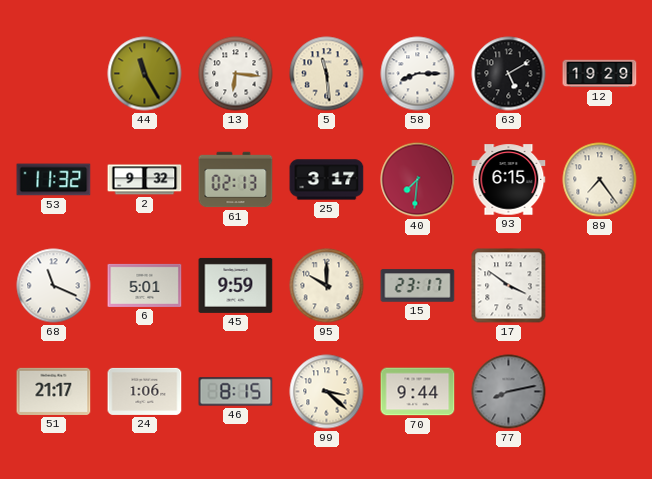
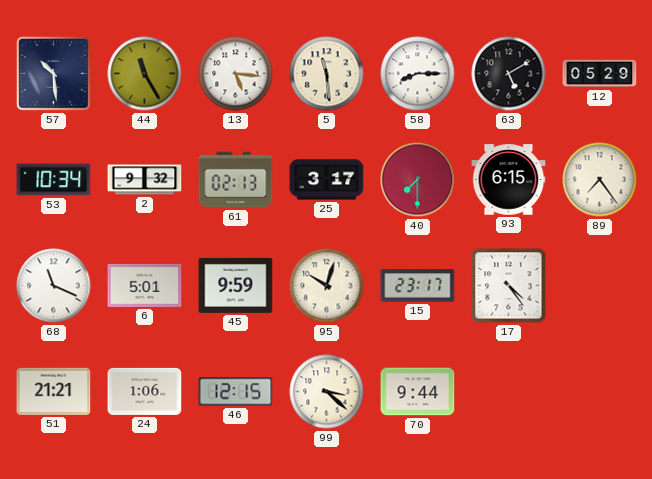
57: none -> 10:29 (53, 73)
13: 6:16 -> 5:16 (236, 74)
12: 19:29 -> 05:29 (600, 74)
53: 11:32 -> 10:34 (54, 180)
40: 7:31 -> 7:30 (418, 180)
95: 10:00 -> 10:03 (327, 286)
17: 3:51 -> 4:24 (509, 286)
51: 21:17 -> 21:21 (54, 391)
46: 8:15 -> 12:15 (236, 392)
77: 8:13 -> none (509, 392)
